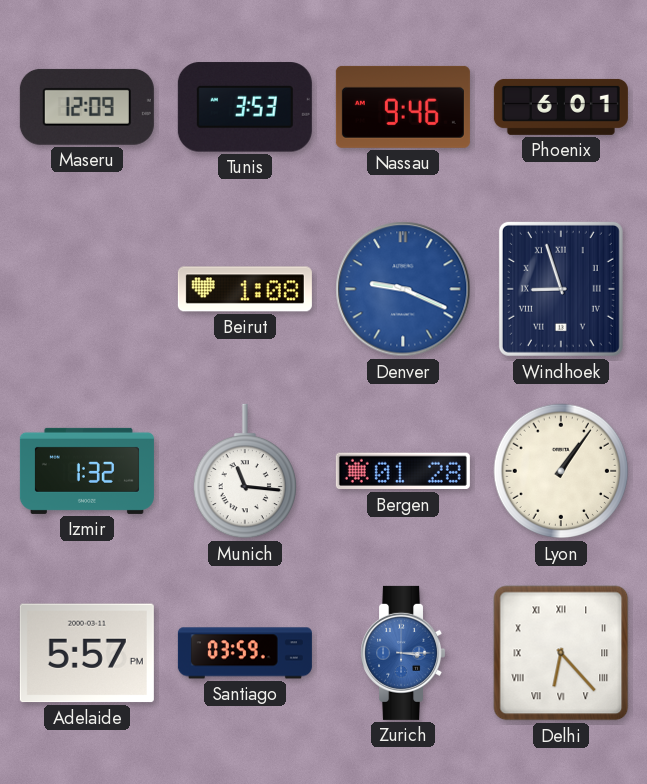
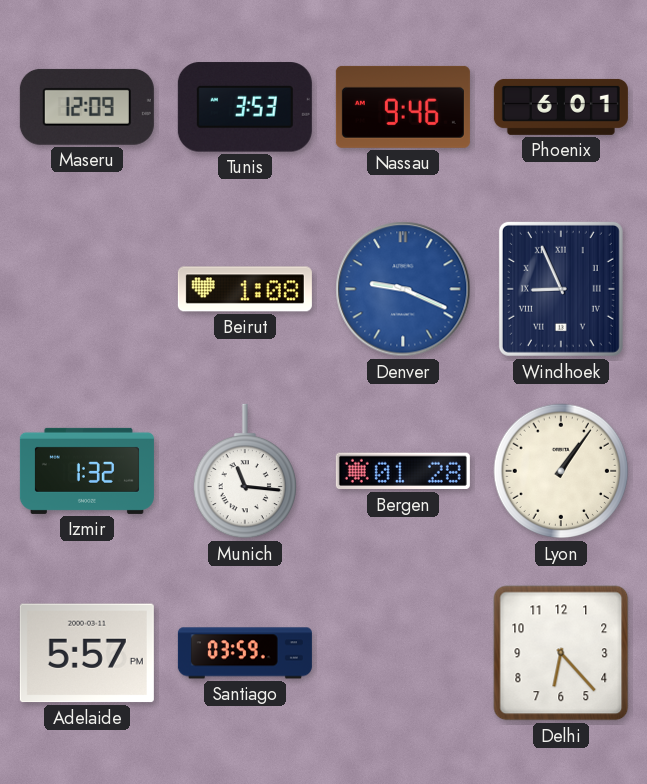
Windhoek: 8:57 -> 8:56 (561, 289)
Zurich: 3:15 -> none (403, 653)
Delhi numerals: Roman -> Arabic (561, 653)
